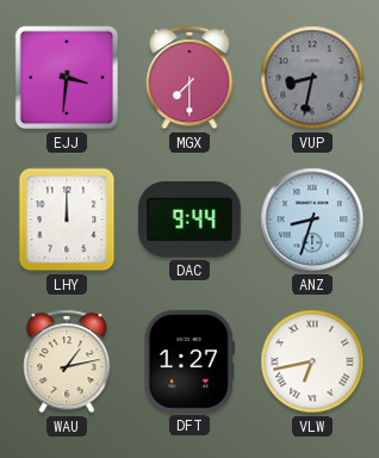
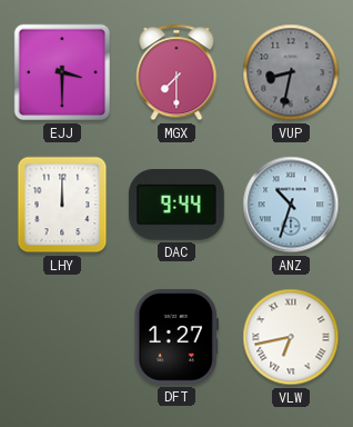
EJJ: 3:31 -> 3:30 (62, 72)
ANZ: 8:33 -> 10:33 (291, 205)
WAU: 1:13 -> none (67, 361)
